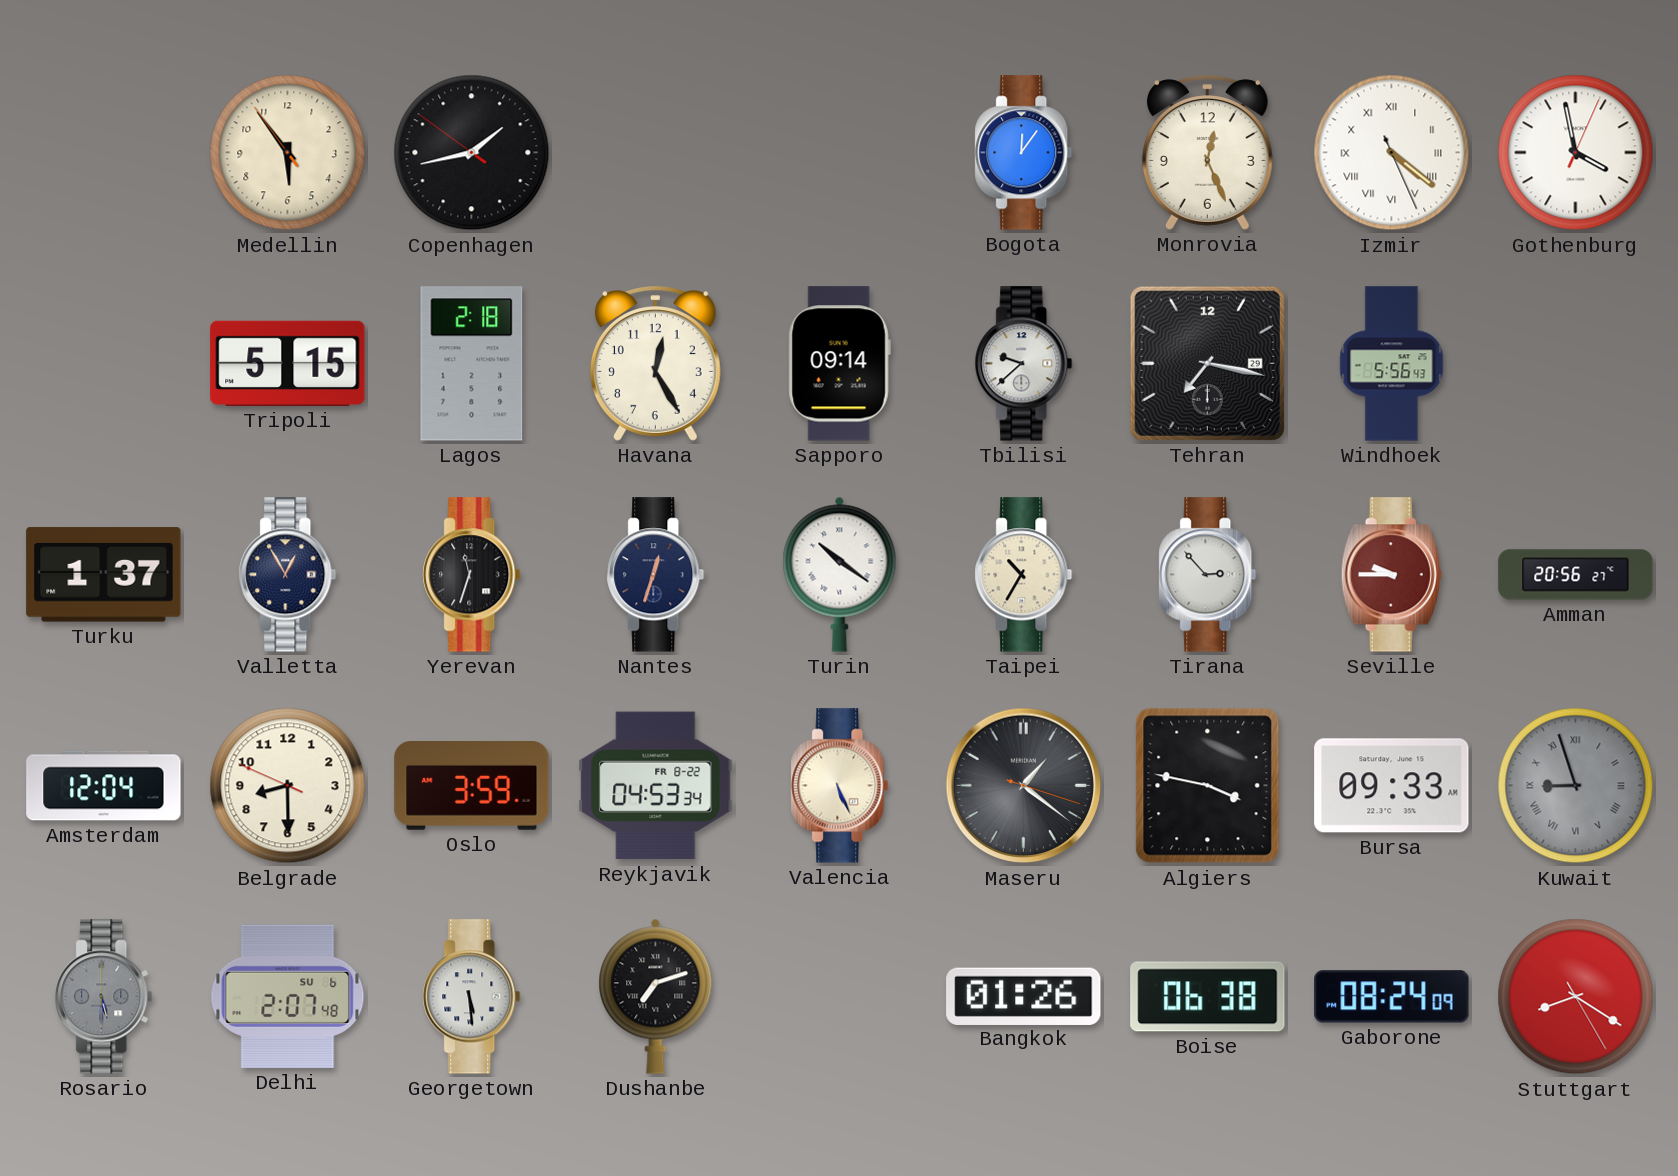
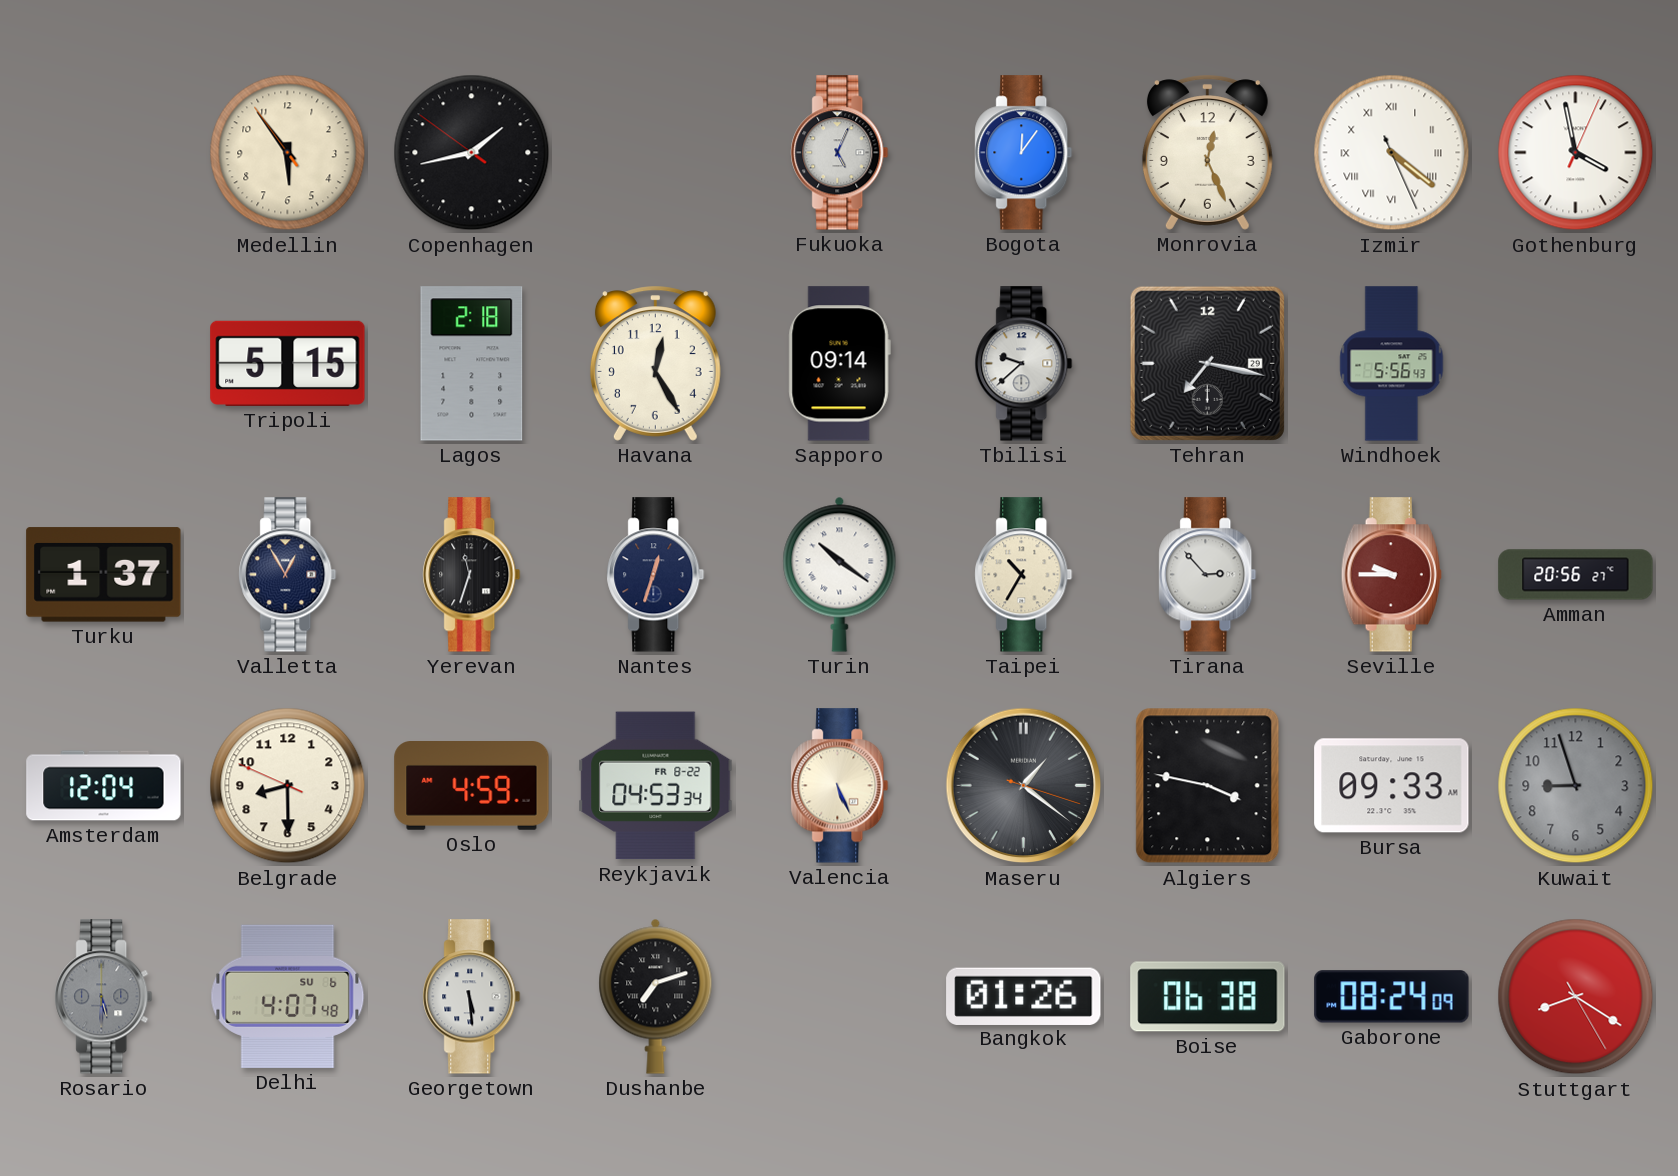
Fukuoka: none -> 5:04 (840, 153)
Oslo: 3:59 -> 4:59 (472, 786)
Kuwait numerals: Roman -> Arabic (1576, 786)
Delhi: 2:07 -> 4:07 (288, 996)
